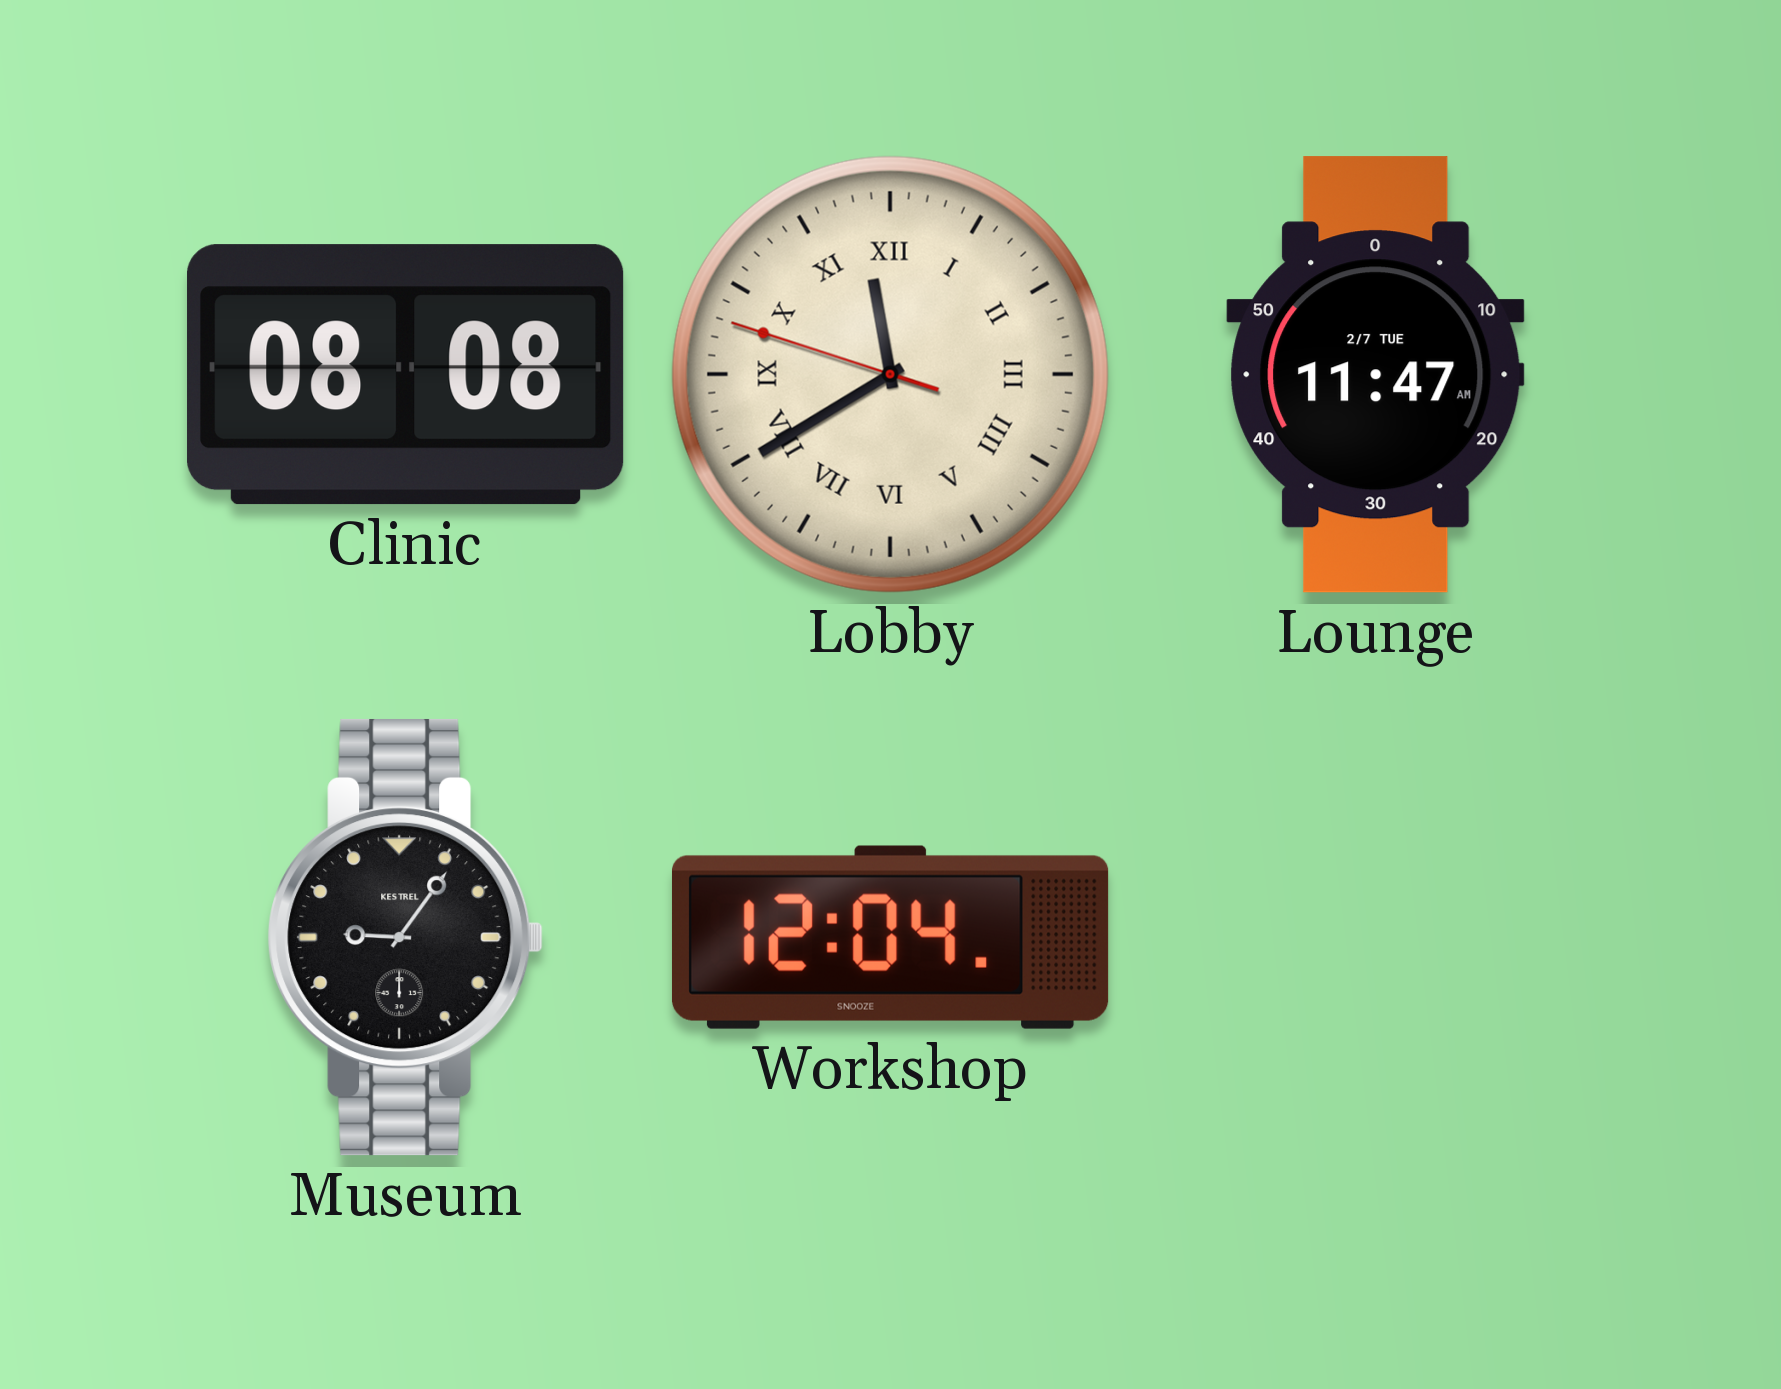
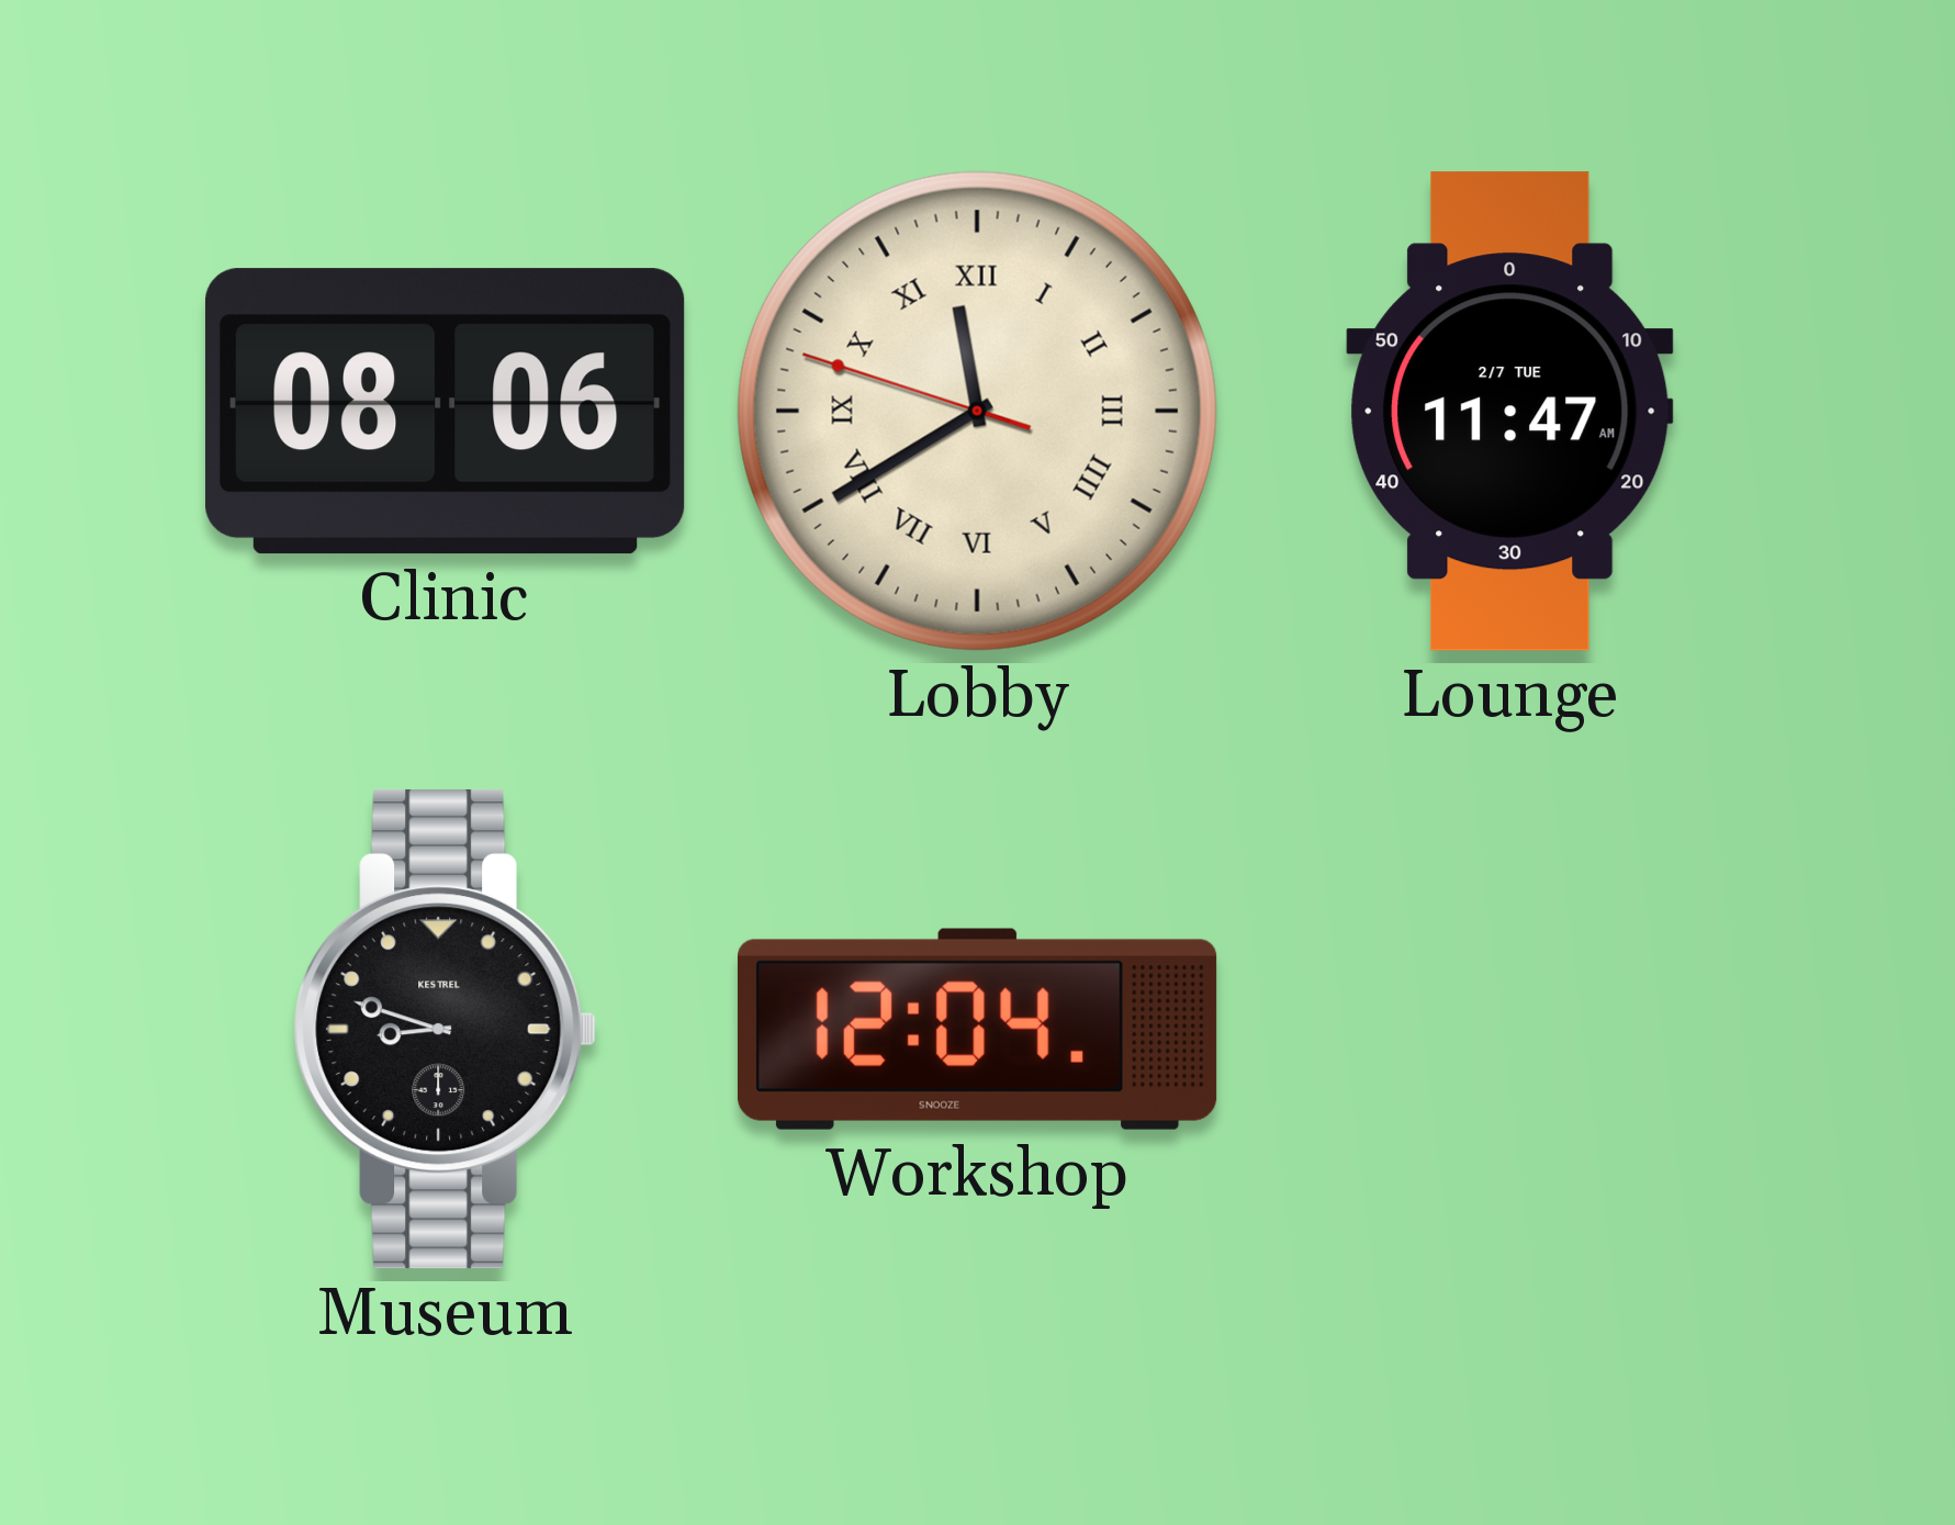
Clinic: 08:08 -> 08:06 (446, 412)
Museum: 9:06 -> 8:48 (446, 1029)
